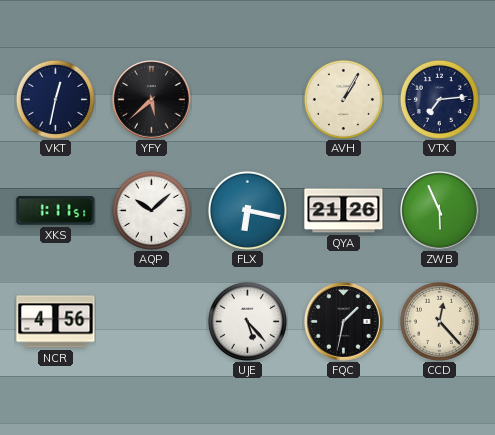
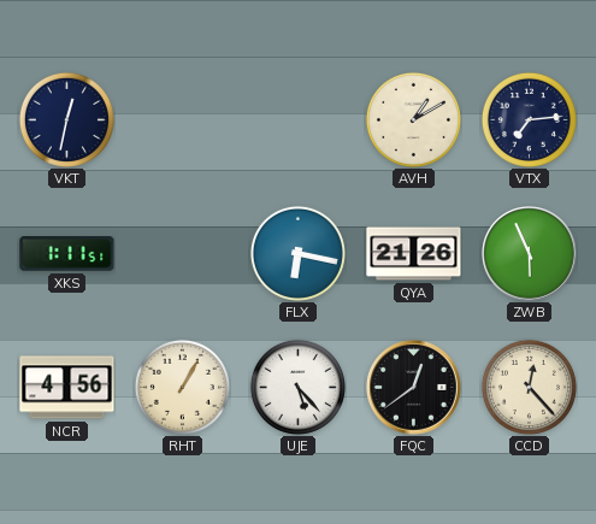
YFY: 5:38 -> none (152, 100)
AVH: 1:05 -> 1:10 (413, 119)
AQP: 10:08 -> none (151, 210)
RHT: none -> 1:05 (182, 387)
FQC: 1:32 -> 12:39 (414, 388)
